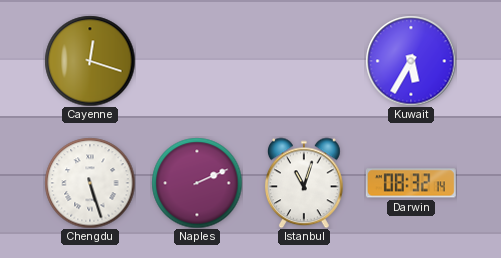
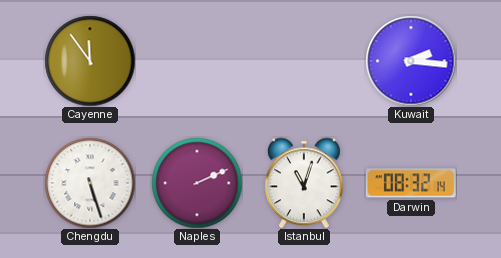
Cayenne: 12:18 -> 11:54 (90, 61)
Kuwait: 5:35 -> 2:16 (411, 61)
